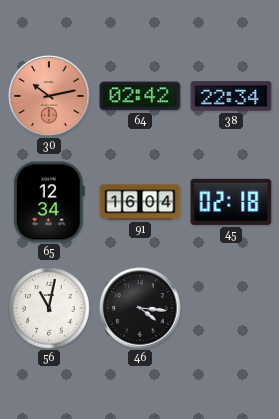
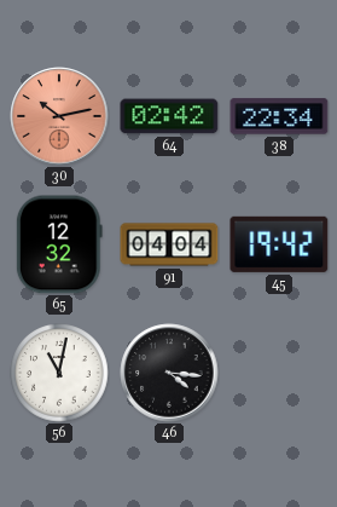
65: 12:34 -> 12:32 (59, 244)
91: 16:04 -> 04:04 (169, 244)
45: 02:18 -> 19:42 (279, 244)
